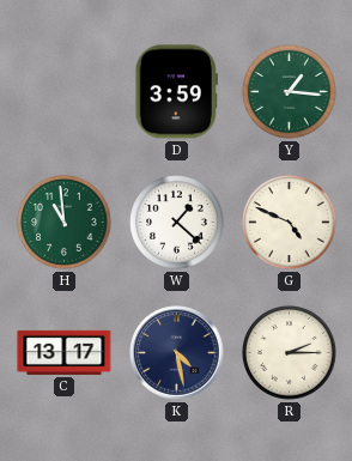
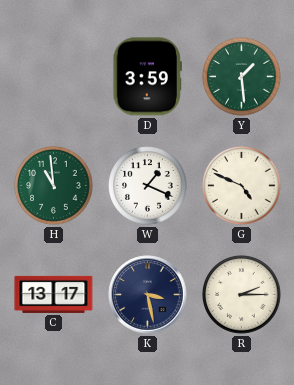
Y: 1:16 -> 1:29 (242, 77)
W: 1:22 -> 1:19 (148, 186)
K: 4:28 -> 3:28 (148, 295)
